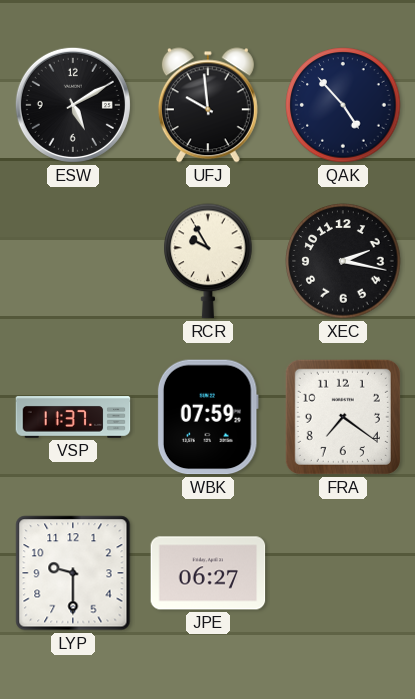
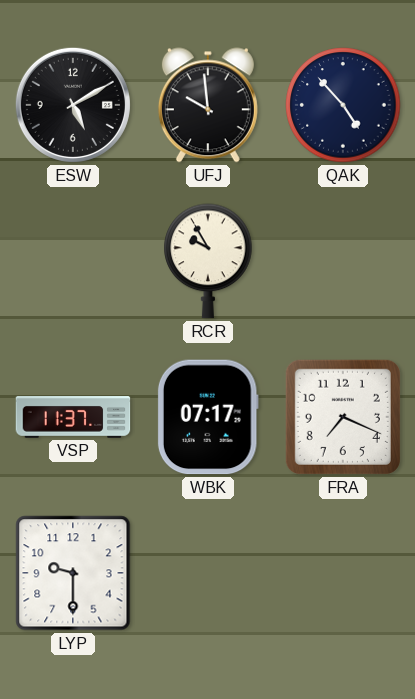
XEC: 2:17 -> none (343, 261)
WBK: 07:59 -> 07:17 (208, 417)
FRA: 7:21 -> 7:19 (343, 417)
JPE: 06:27 -> none (208, 573)
